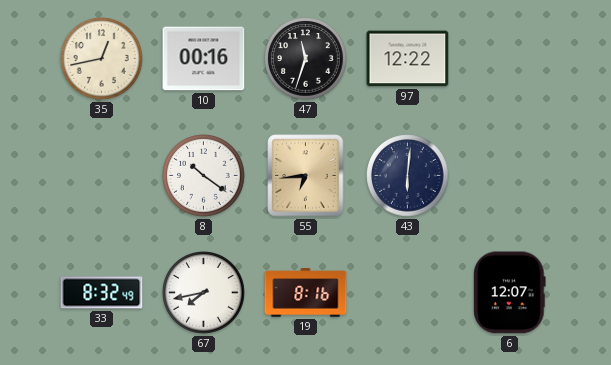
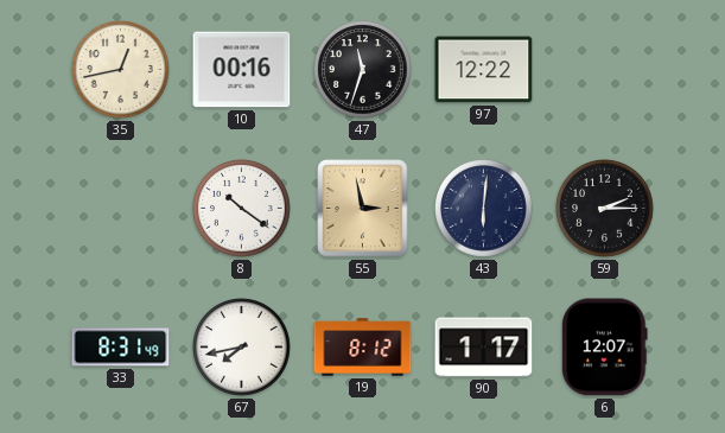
55: 6:44 -> 2:58 (363, 209)
59: none -> 2:15 (605, 209)
33: 8:32 -> 8:31 (121, 348)
19: 8:16 -> 8:12 (363, 348)
90: none -> 1:17 (484, 348)
